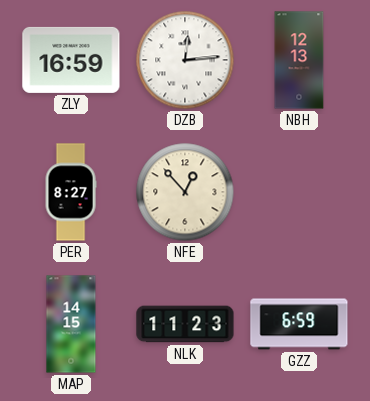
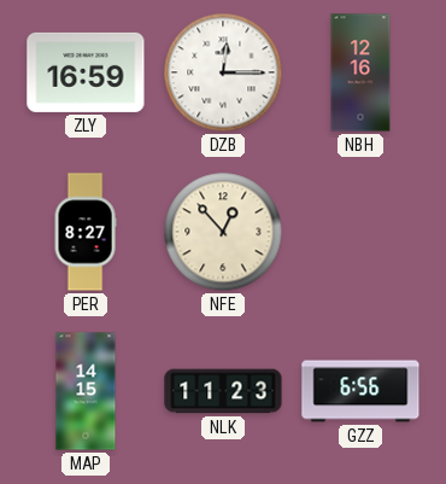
DZB: 12:14 -> 12:15 (223, 72)
NBH: 12:13 -> 12:16 (360, 72)
GZZ: 6:59 -> 6:56 (360, 391)
